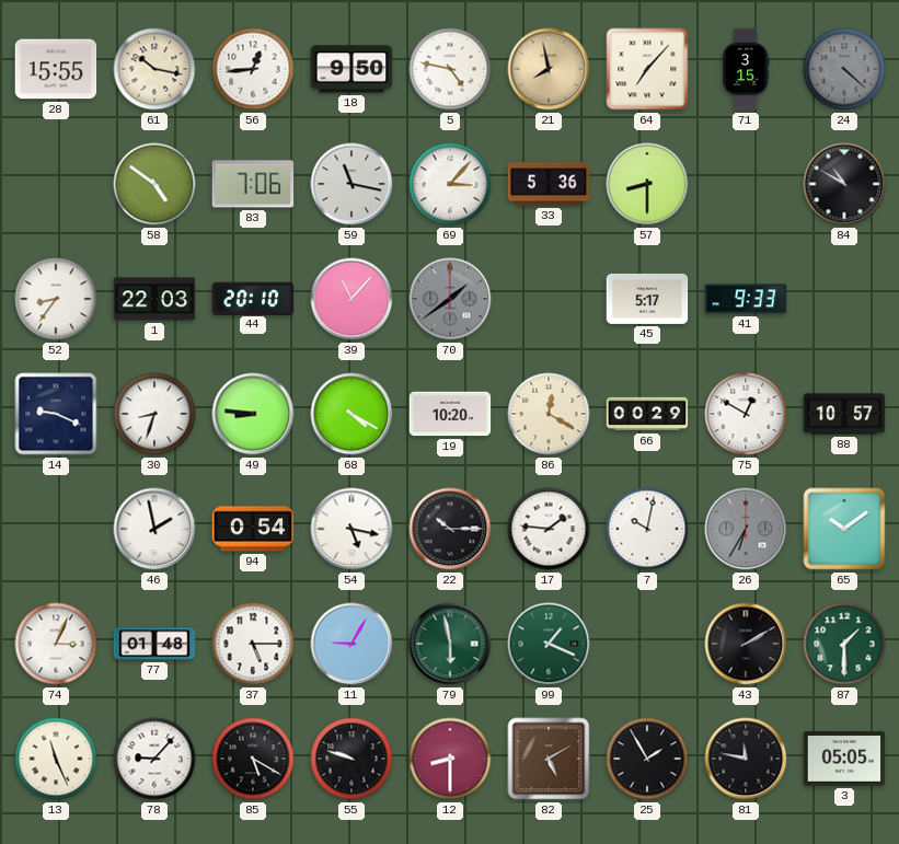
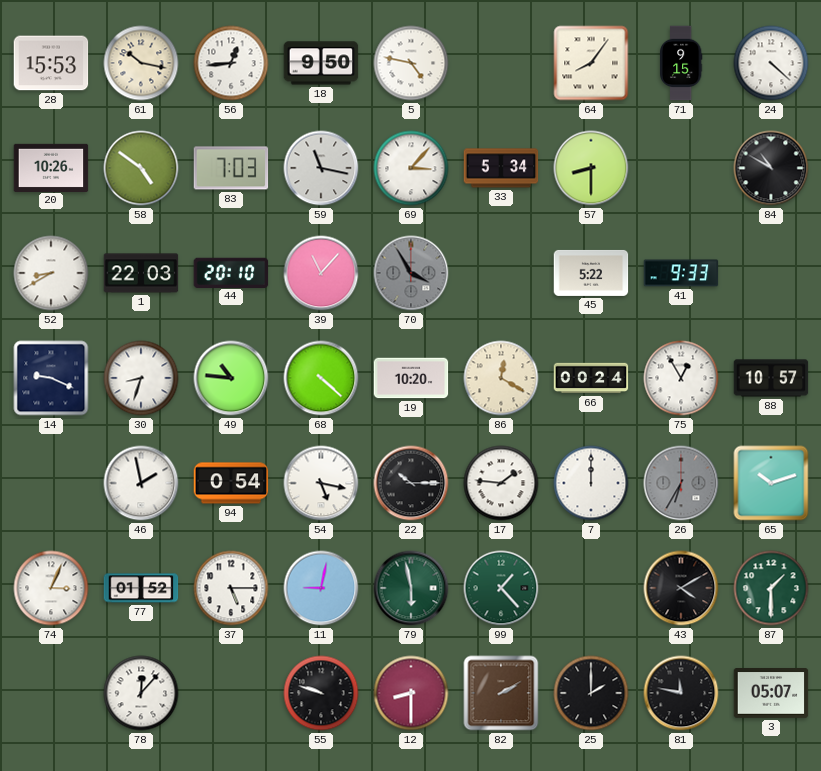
28: 15:55 -> 15:53 (51, 63)
21: 7:58 -> none (549, 69)
64: 7:07 -> 8:06 (591, 63)
71: 3:15 -> 9:15 (681, 63)
24 dial: grey -> white (771, 63)
20: none -> 10:26 (51, 167)
83: 7:06 -> 7:03 (231, 168)
33: 5:36 -> 5:34 (501, 168)
52: 8:36 -> 8:40 (51, 273)
70: 1:39 -> 3:55 (411, 273)
45: 5:17 -> 5:22 (591, 273)
49: 8:46 -> 10:46 (231, 378)
68: 4:20 -> 4:22 (321, 378)
66: 00:29 -> 00:24 (591, 378)
75: 12:50 -> 12:55 (681, 378)
7: 10:02 -> 12:00 (591, 483)
65: 10:09 -> 10:12 (771, 483)
77: 01:48 -> 01:52 (141, 588)
11: 9:05 -> 9:02 (321, 588)
99: 1:19 -> 1:23 (501, 588)
43: 2:10 -> 4:10 (681, 588)
13: 11:26 -> none (56, 759)
78: 9:07 -> 12:07 (141, 693)
85: 5:20 -> none (253, 759)
82: 5:10 -> 2:10 (501, 693)
25: 1:55 -> 2:00 (591, 693)
3: 05:05 -> 05:07 (771, 694)
